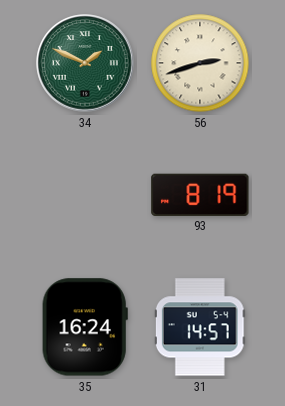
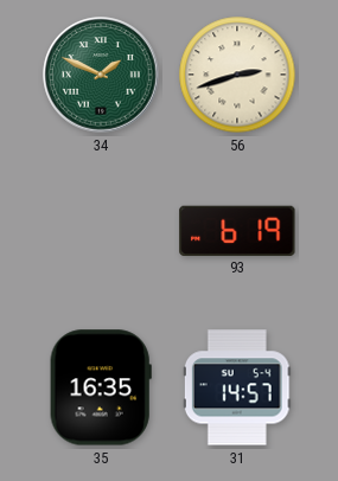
93: 8:19 -> 6:19 (237, 230)
35: 16:24 -> 16:35 (101, 387)
